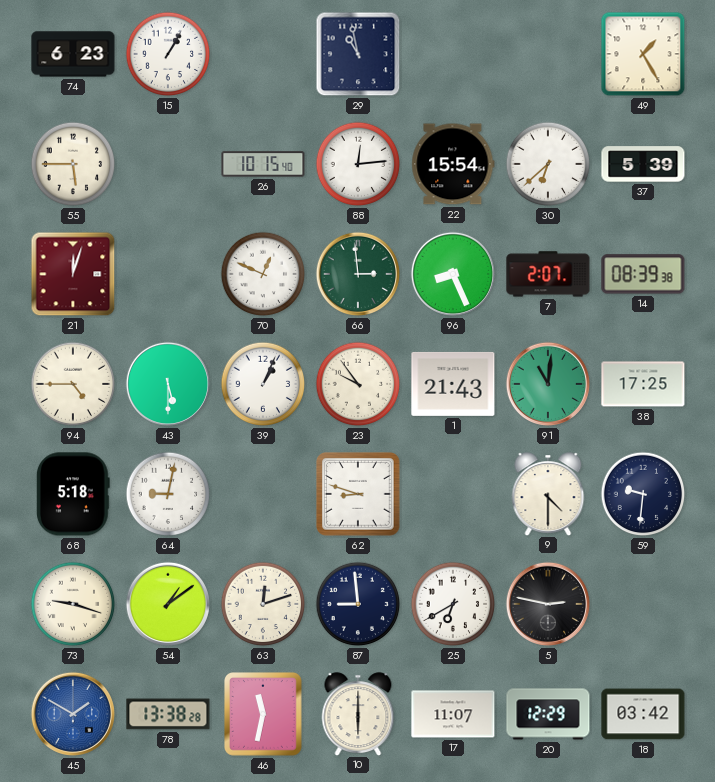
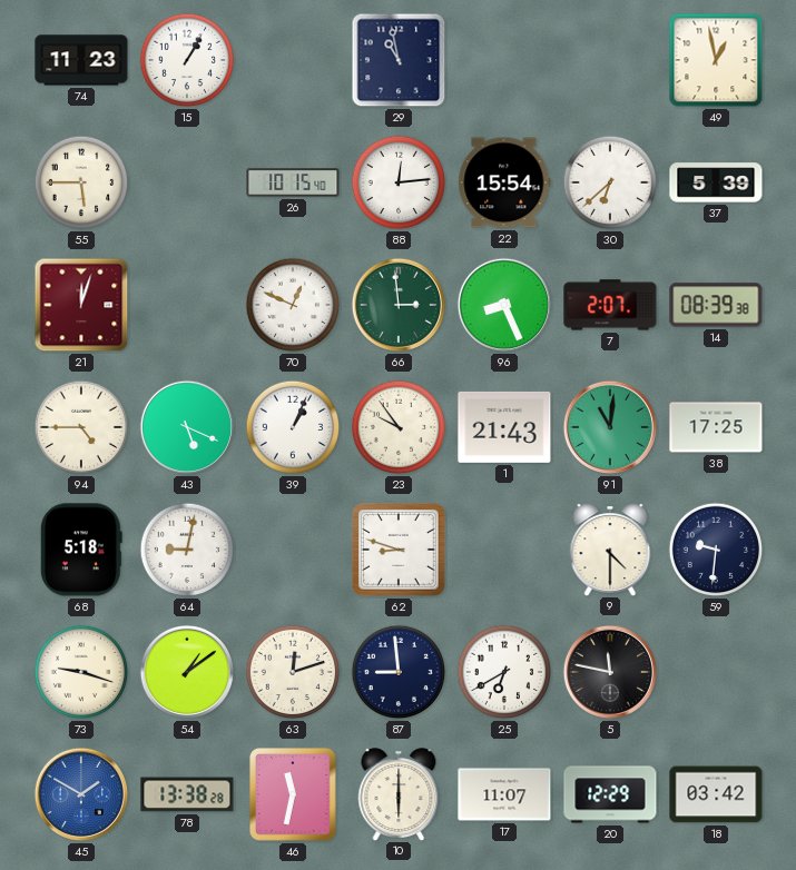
74: 6:23 -> 11:23 (81, 60)
49: 1:25 -> 12:58 (716, 60)
43: 5:30 -> 5:19 (187, 427)
5: 2:47 -> 11:47 (610, 672)
